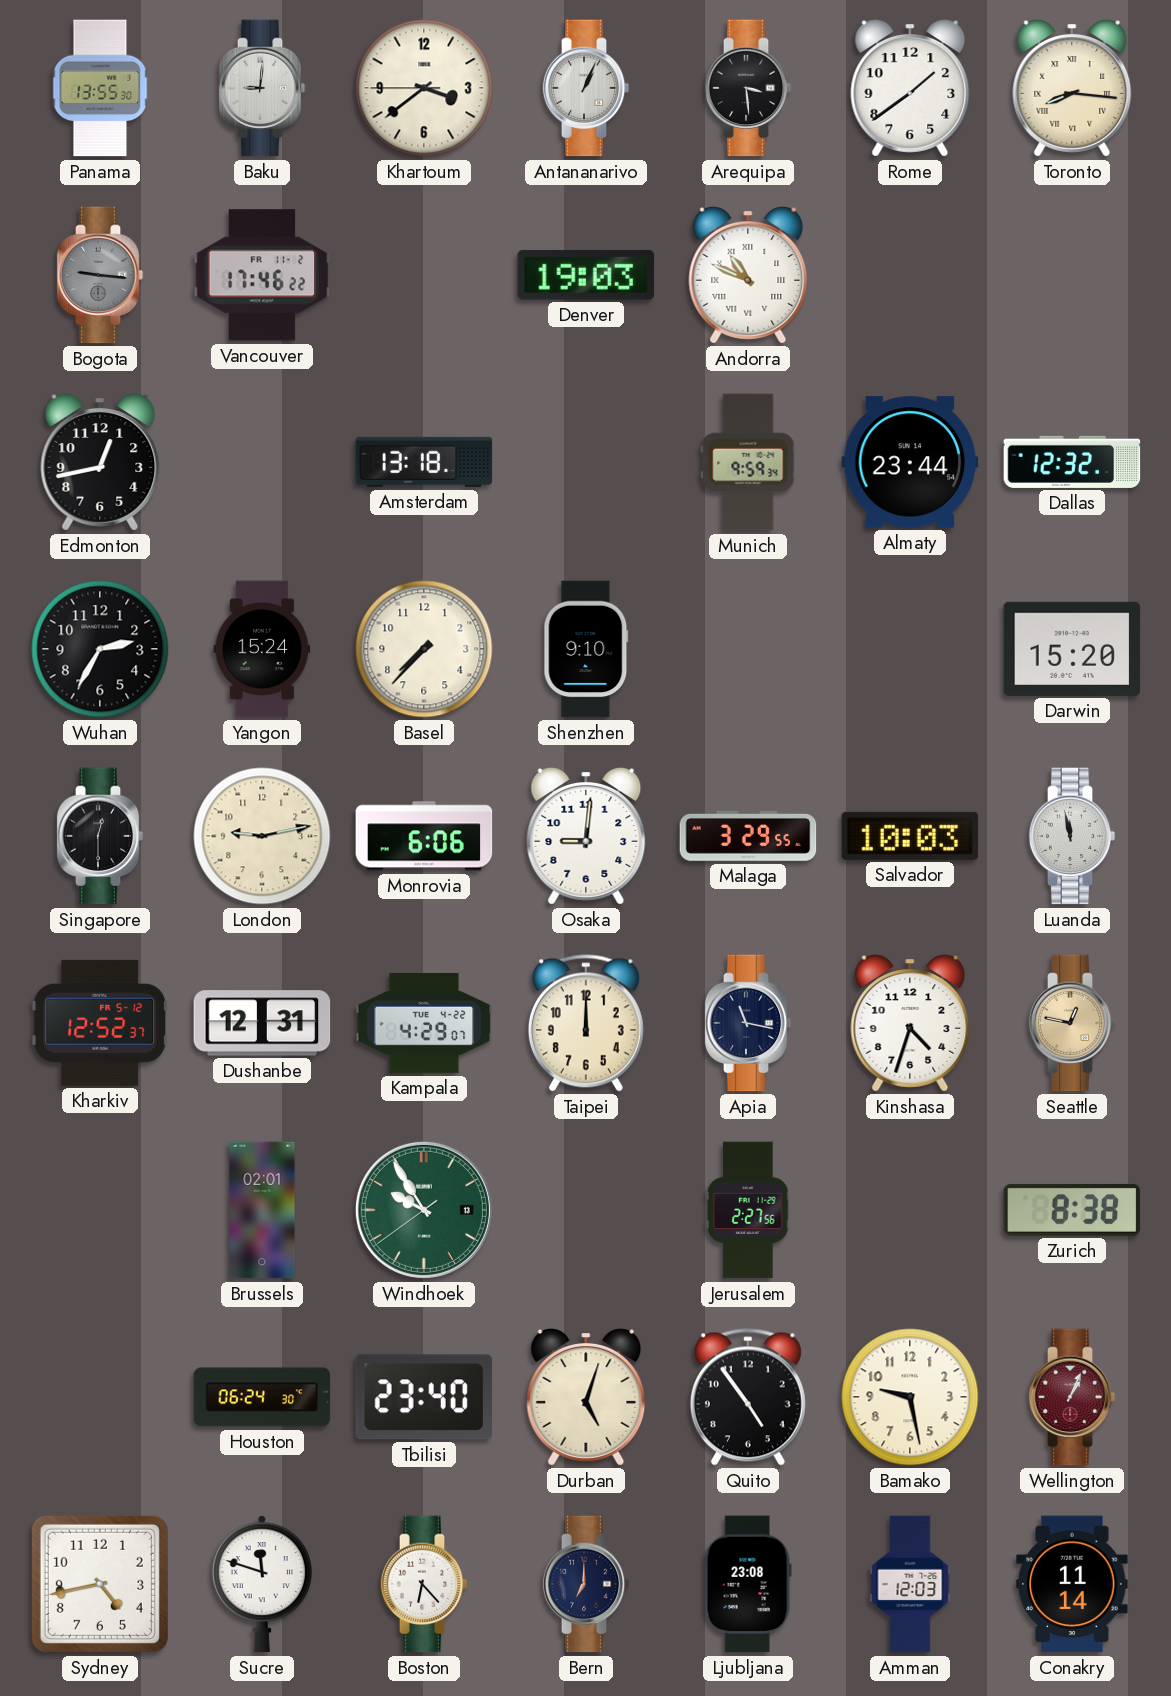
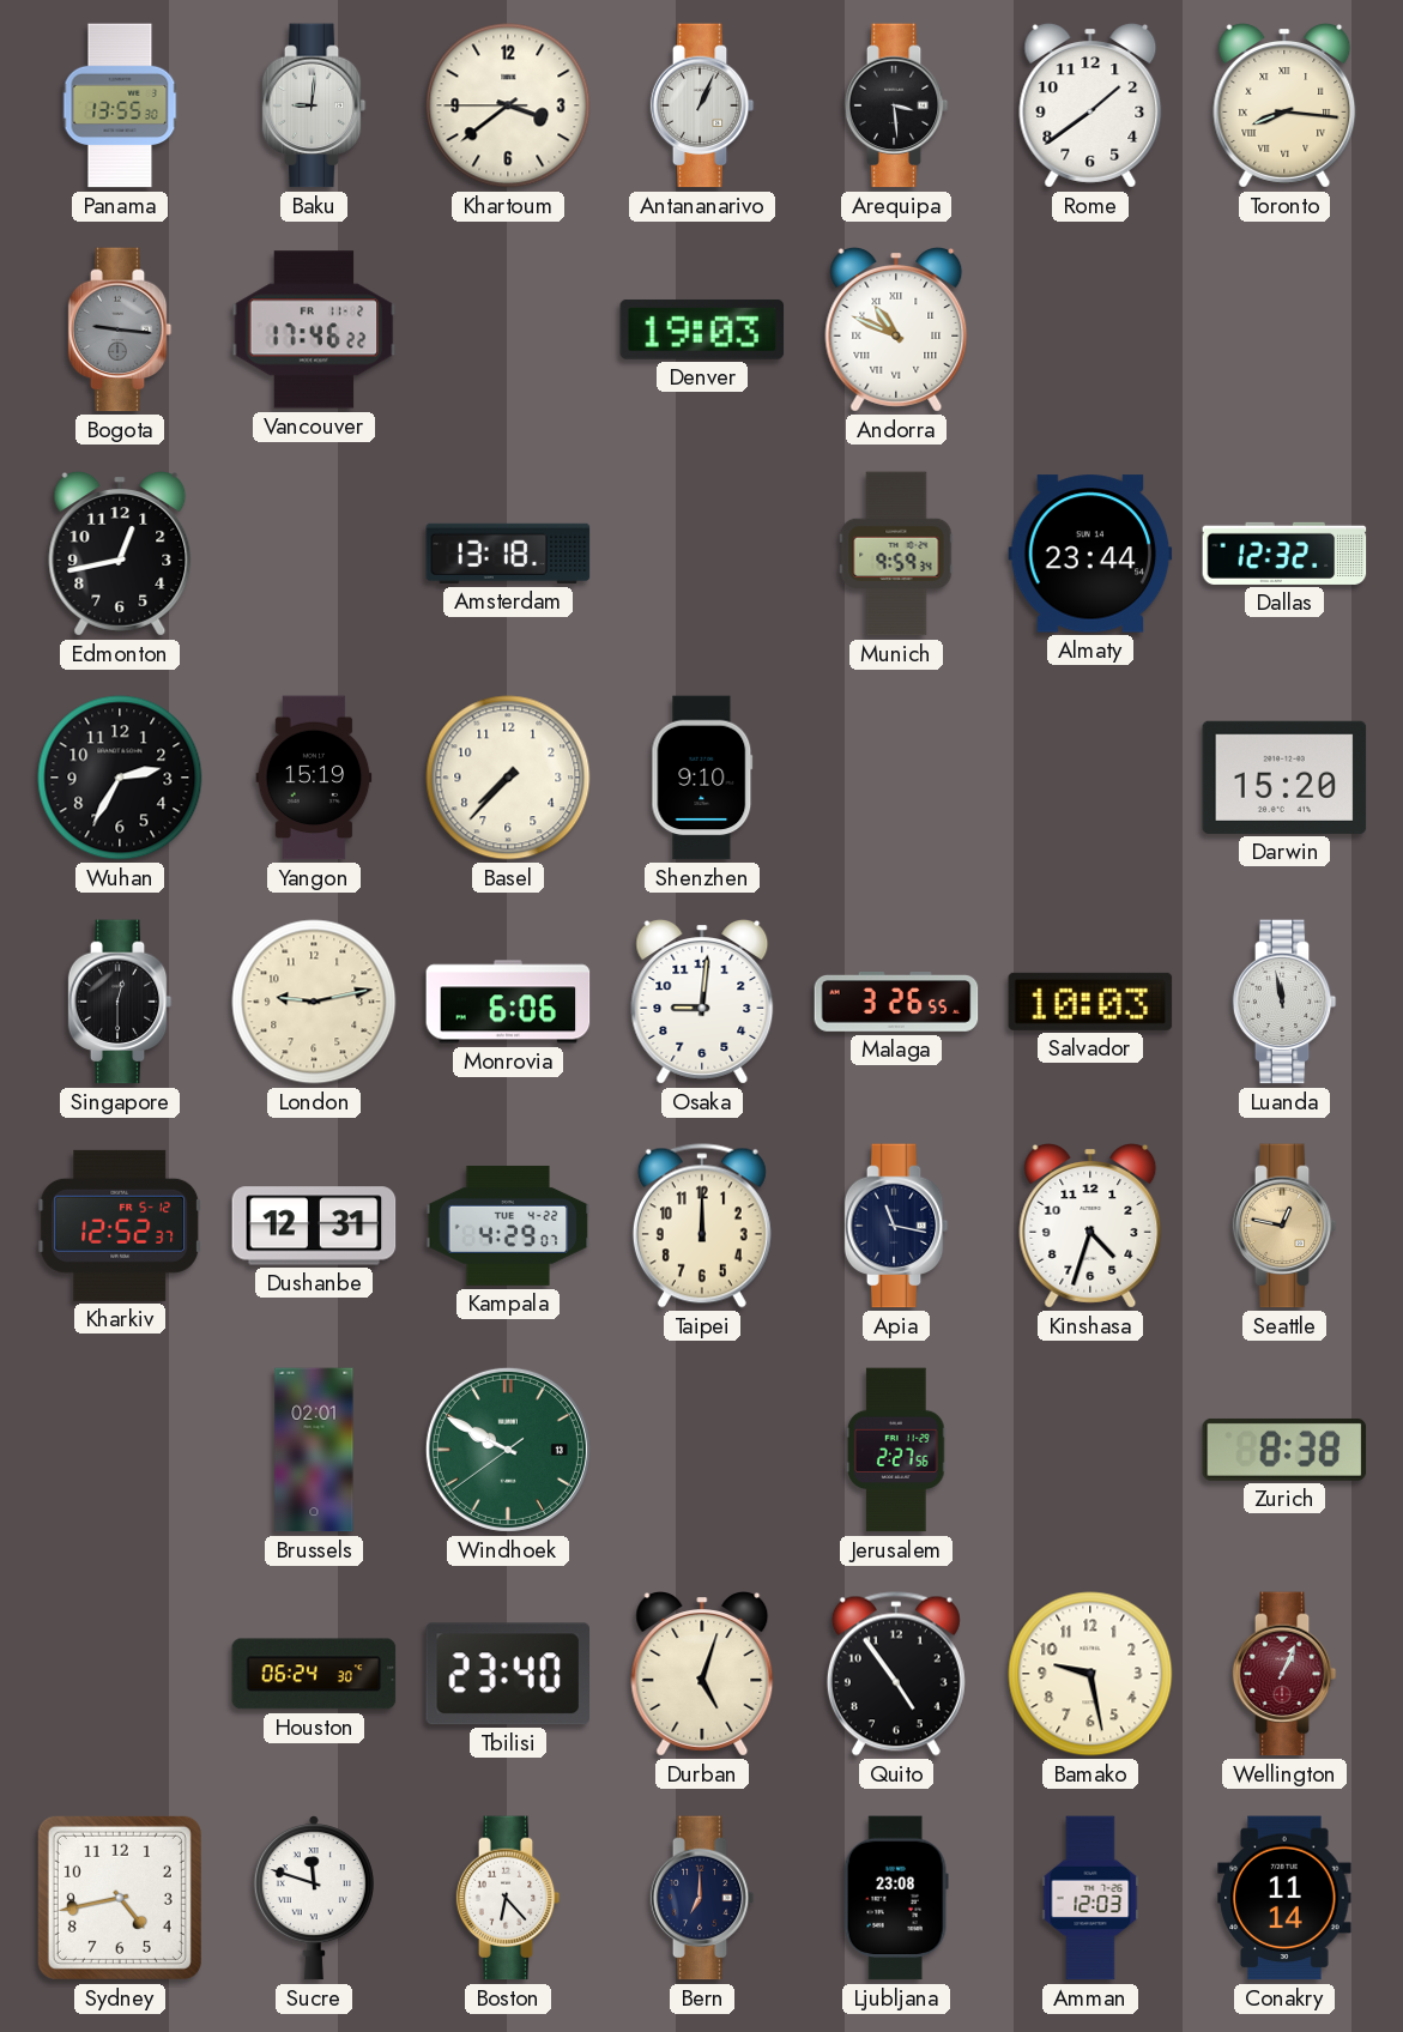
Yangon: 15:24 -> 15:19 (314, 778)
Malaga: 3:29 -> 3:26 (896, 1003)
Windhoek: 9:54 -> 9:49 (508, 1450)
